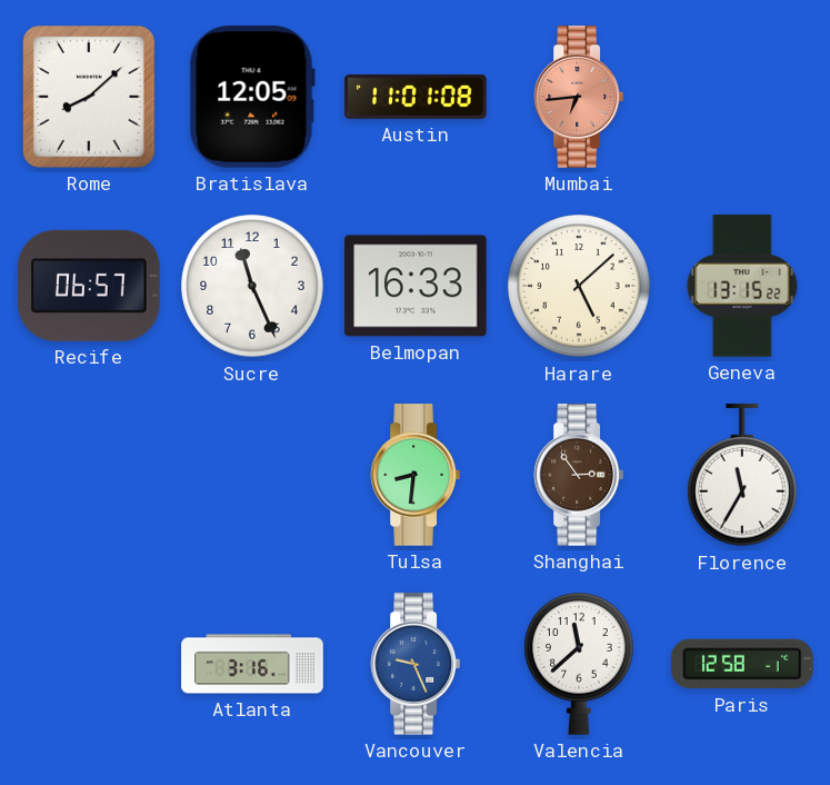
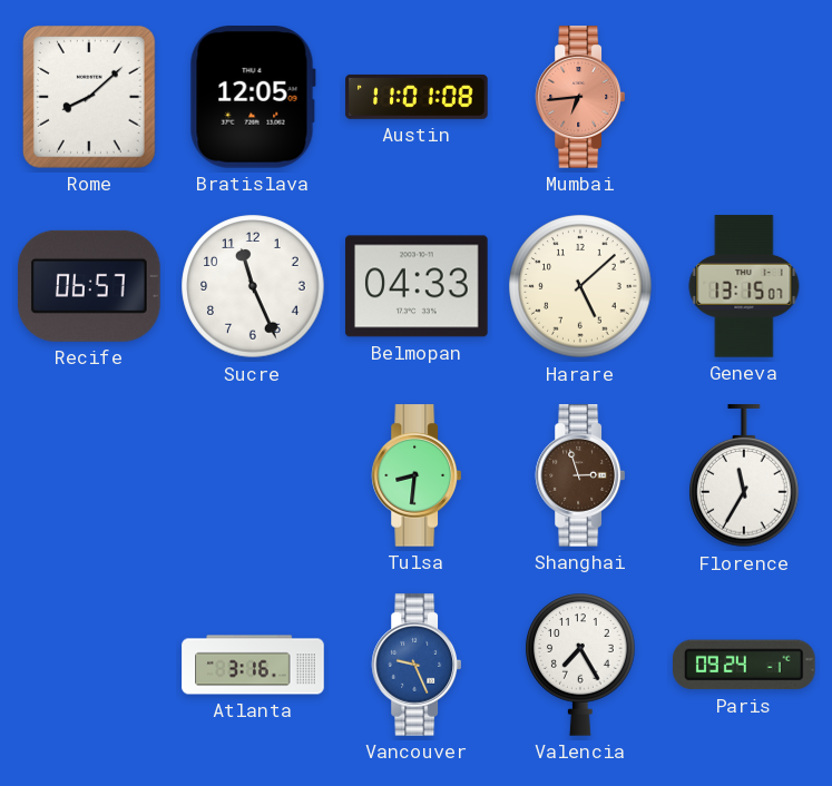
Belmopan: 16:33 -> 04:33 (417, 286)
Geneva: 13:15:22 -> 13:15:07 (744, 286)
Shanghai: 2:54 -> 2:57 (579, 475)
Valencia: 11:38 -> 7:25 (580, 665)
Paris: 12:58 -> 09:24 (745, 665)
